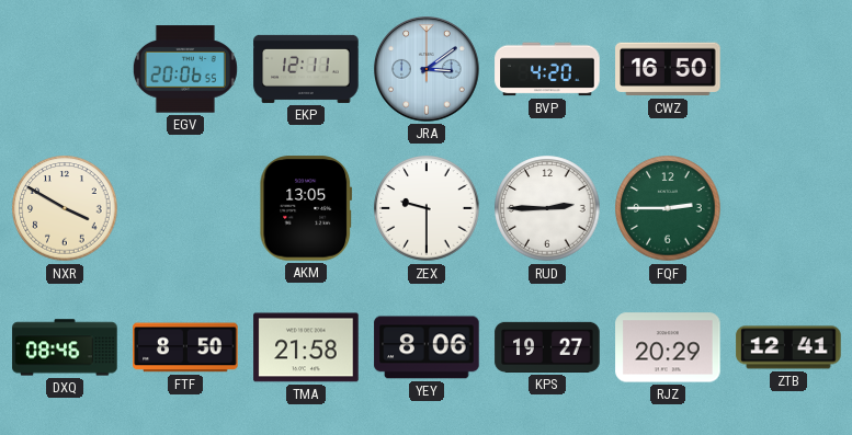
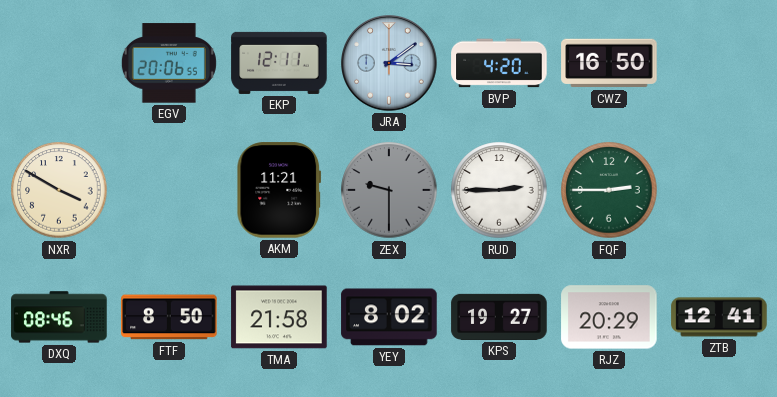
AKM: 13:05 -> 11:21 (279, 190)
ZEX dial: white -> grey (389, 190)
YEY: 8:06 -> 8:02 (389, 317)
